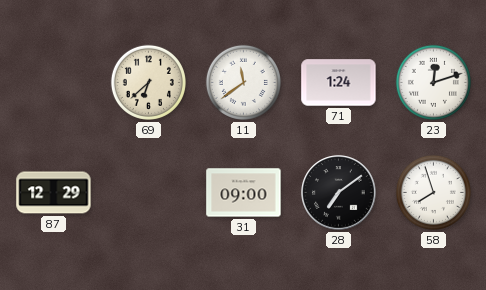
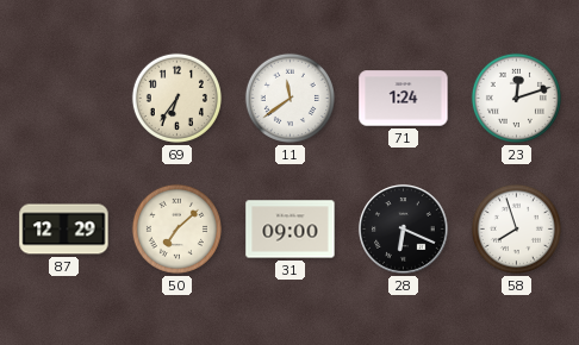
69: 6:38 -> 6:36 (176, 98)
50: none -> 7:08 (176, 228)
28: 7:09 -> 6:19 (404, 230)
